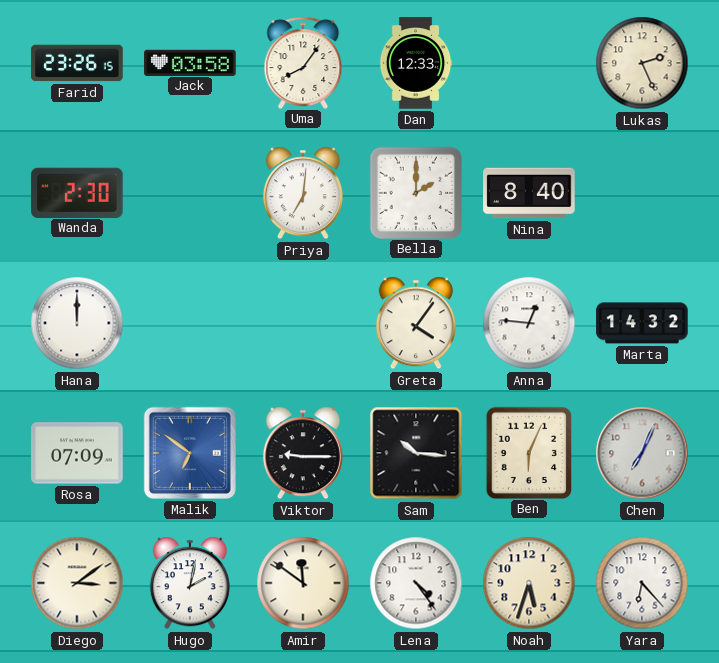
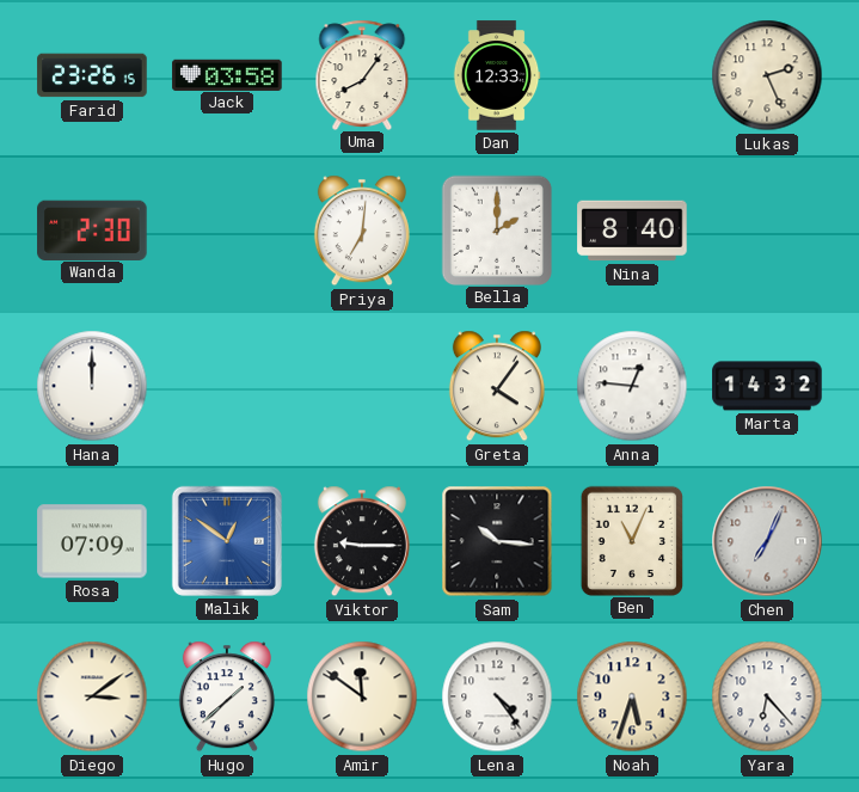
Malik: 6:51 -> 12:51 (227, 541)
Ben: 6:04 -> 11:04 (631, 540)
Hugo: 2:02 -> 1:38 (227, 696)
